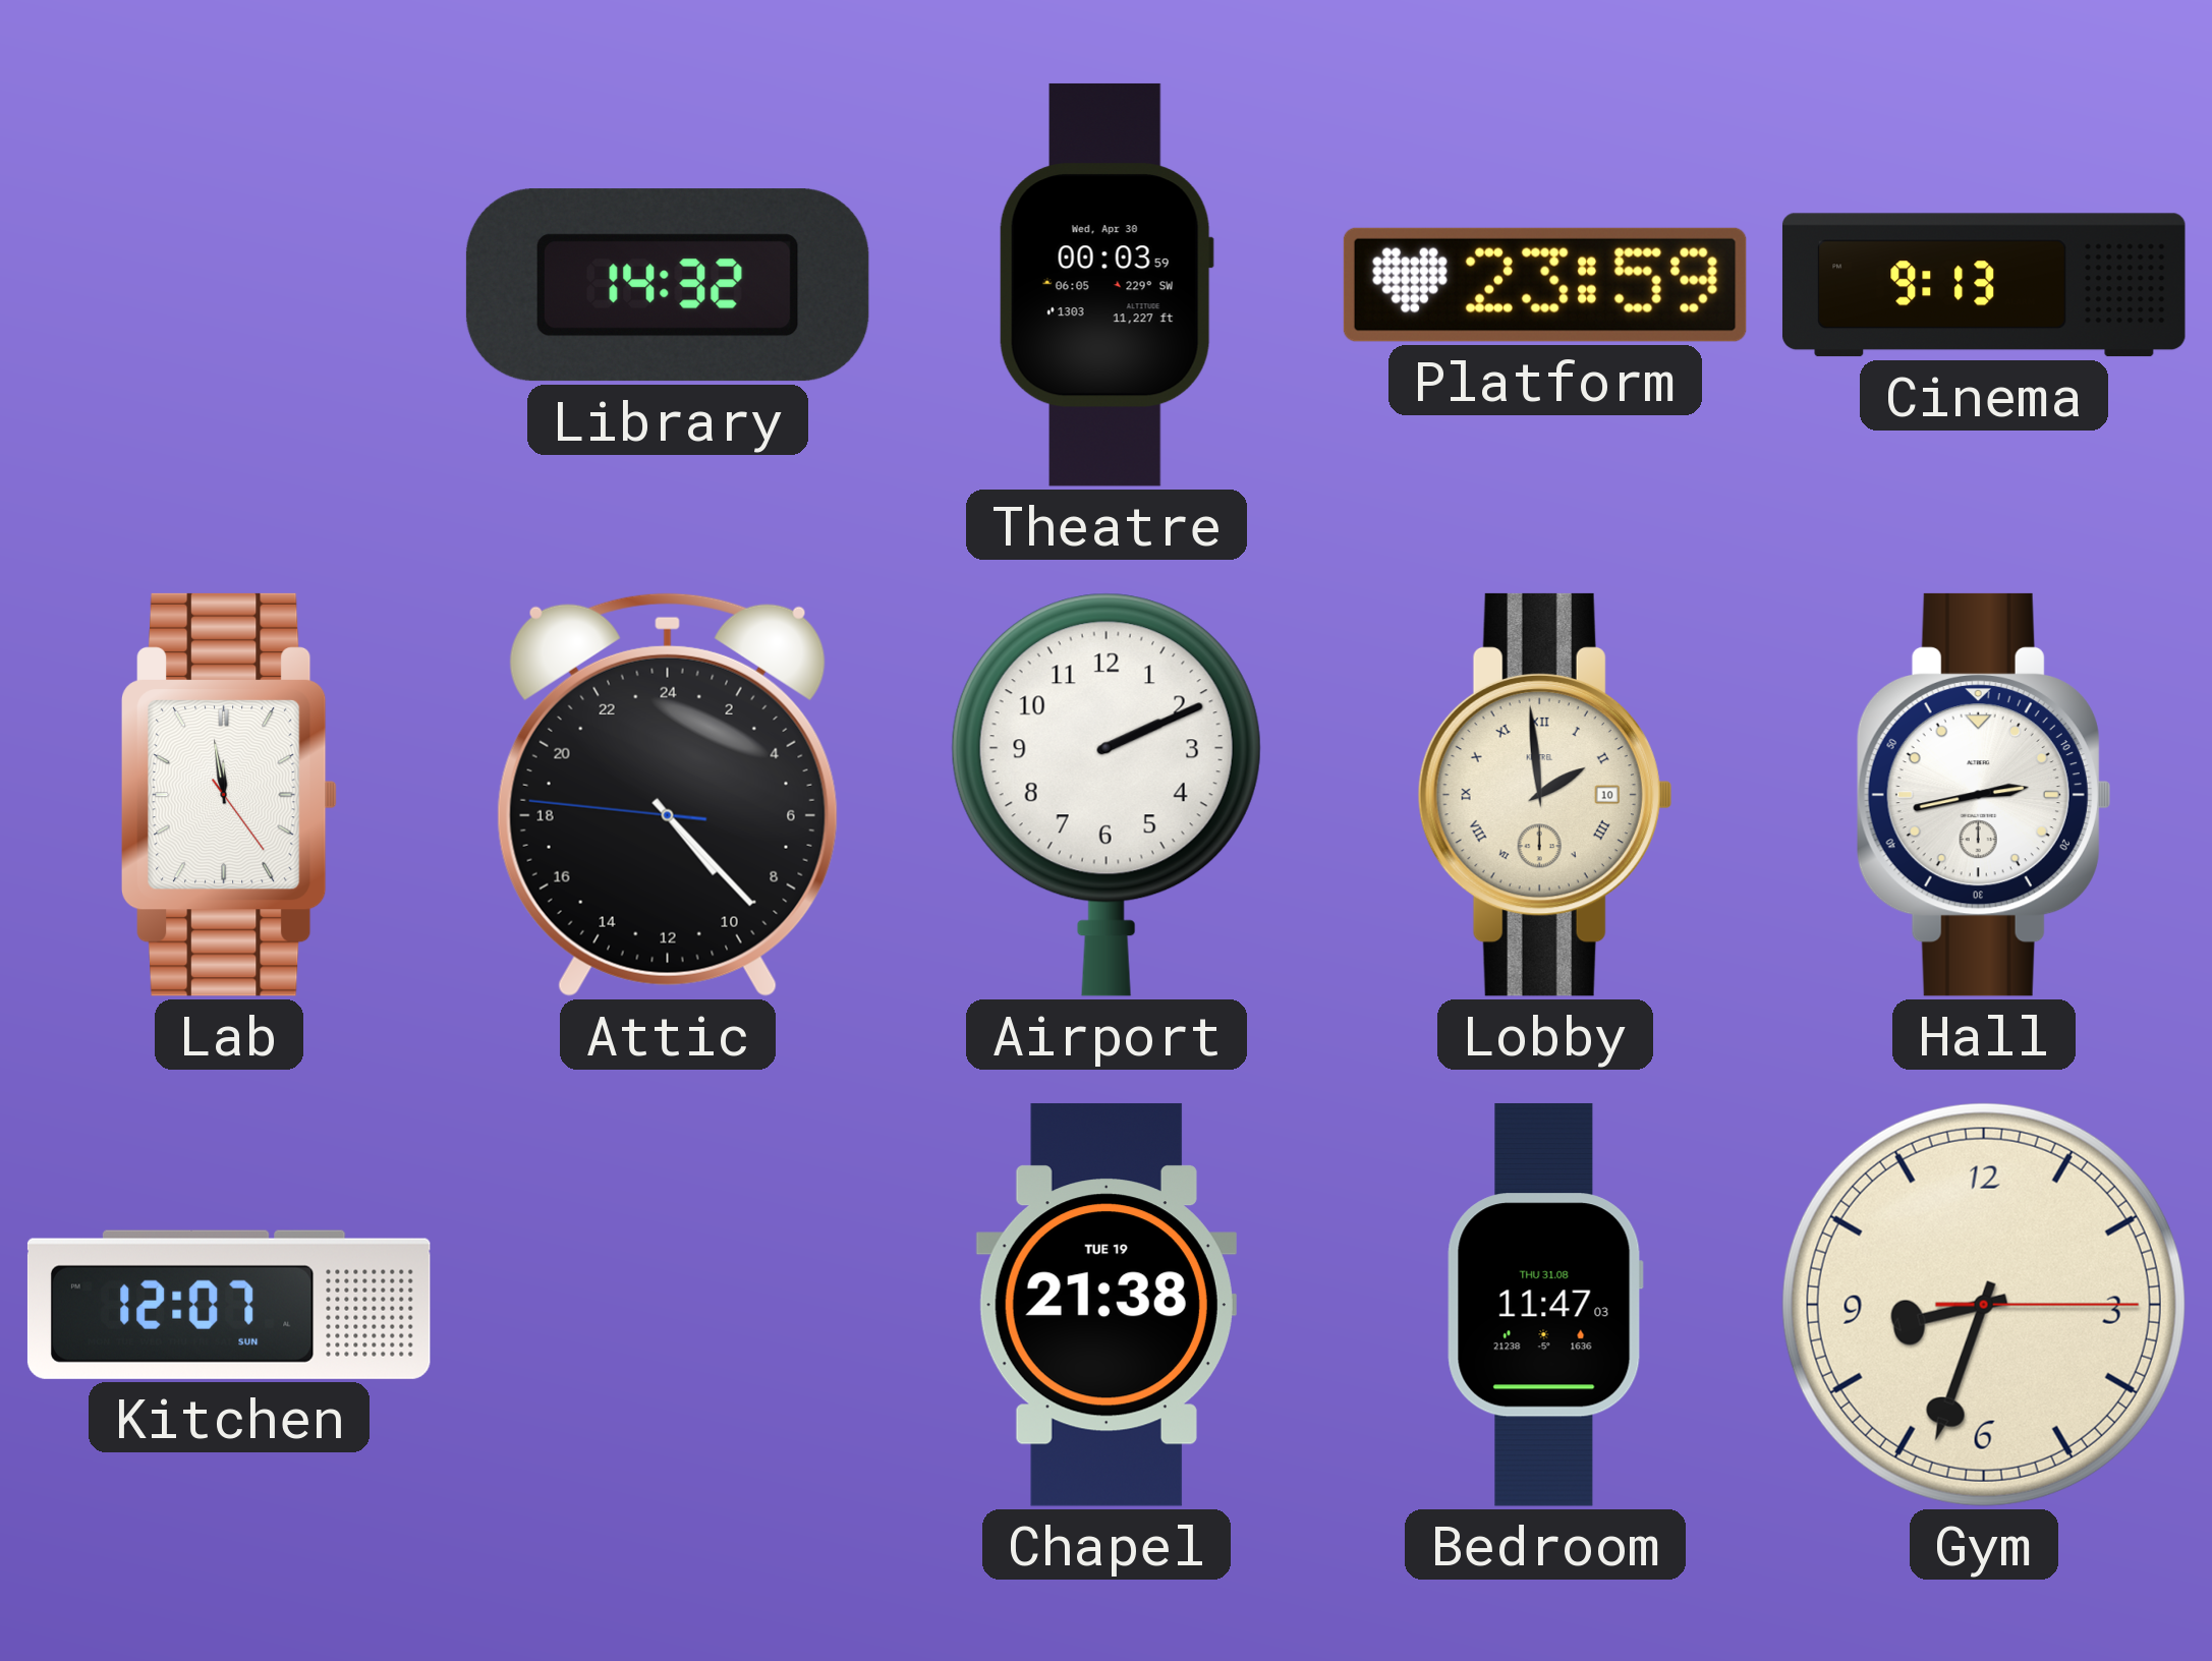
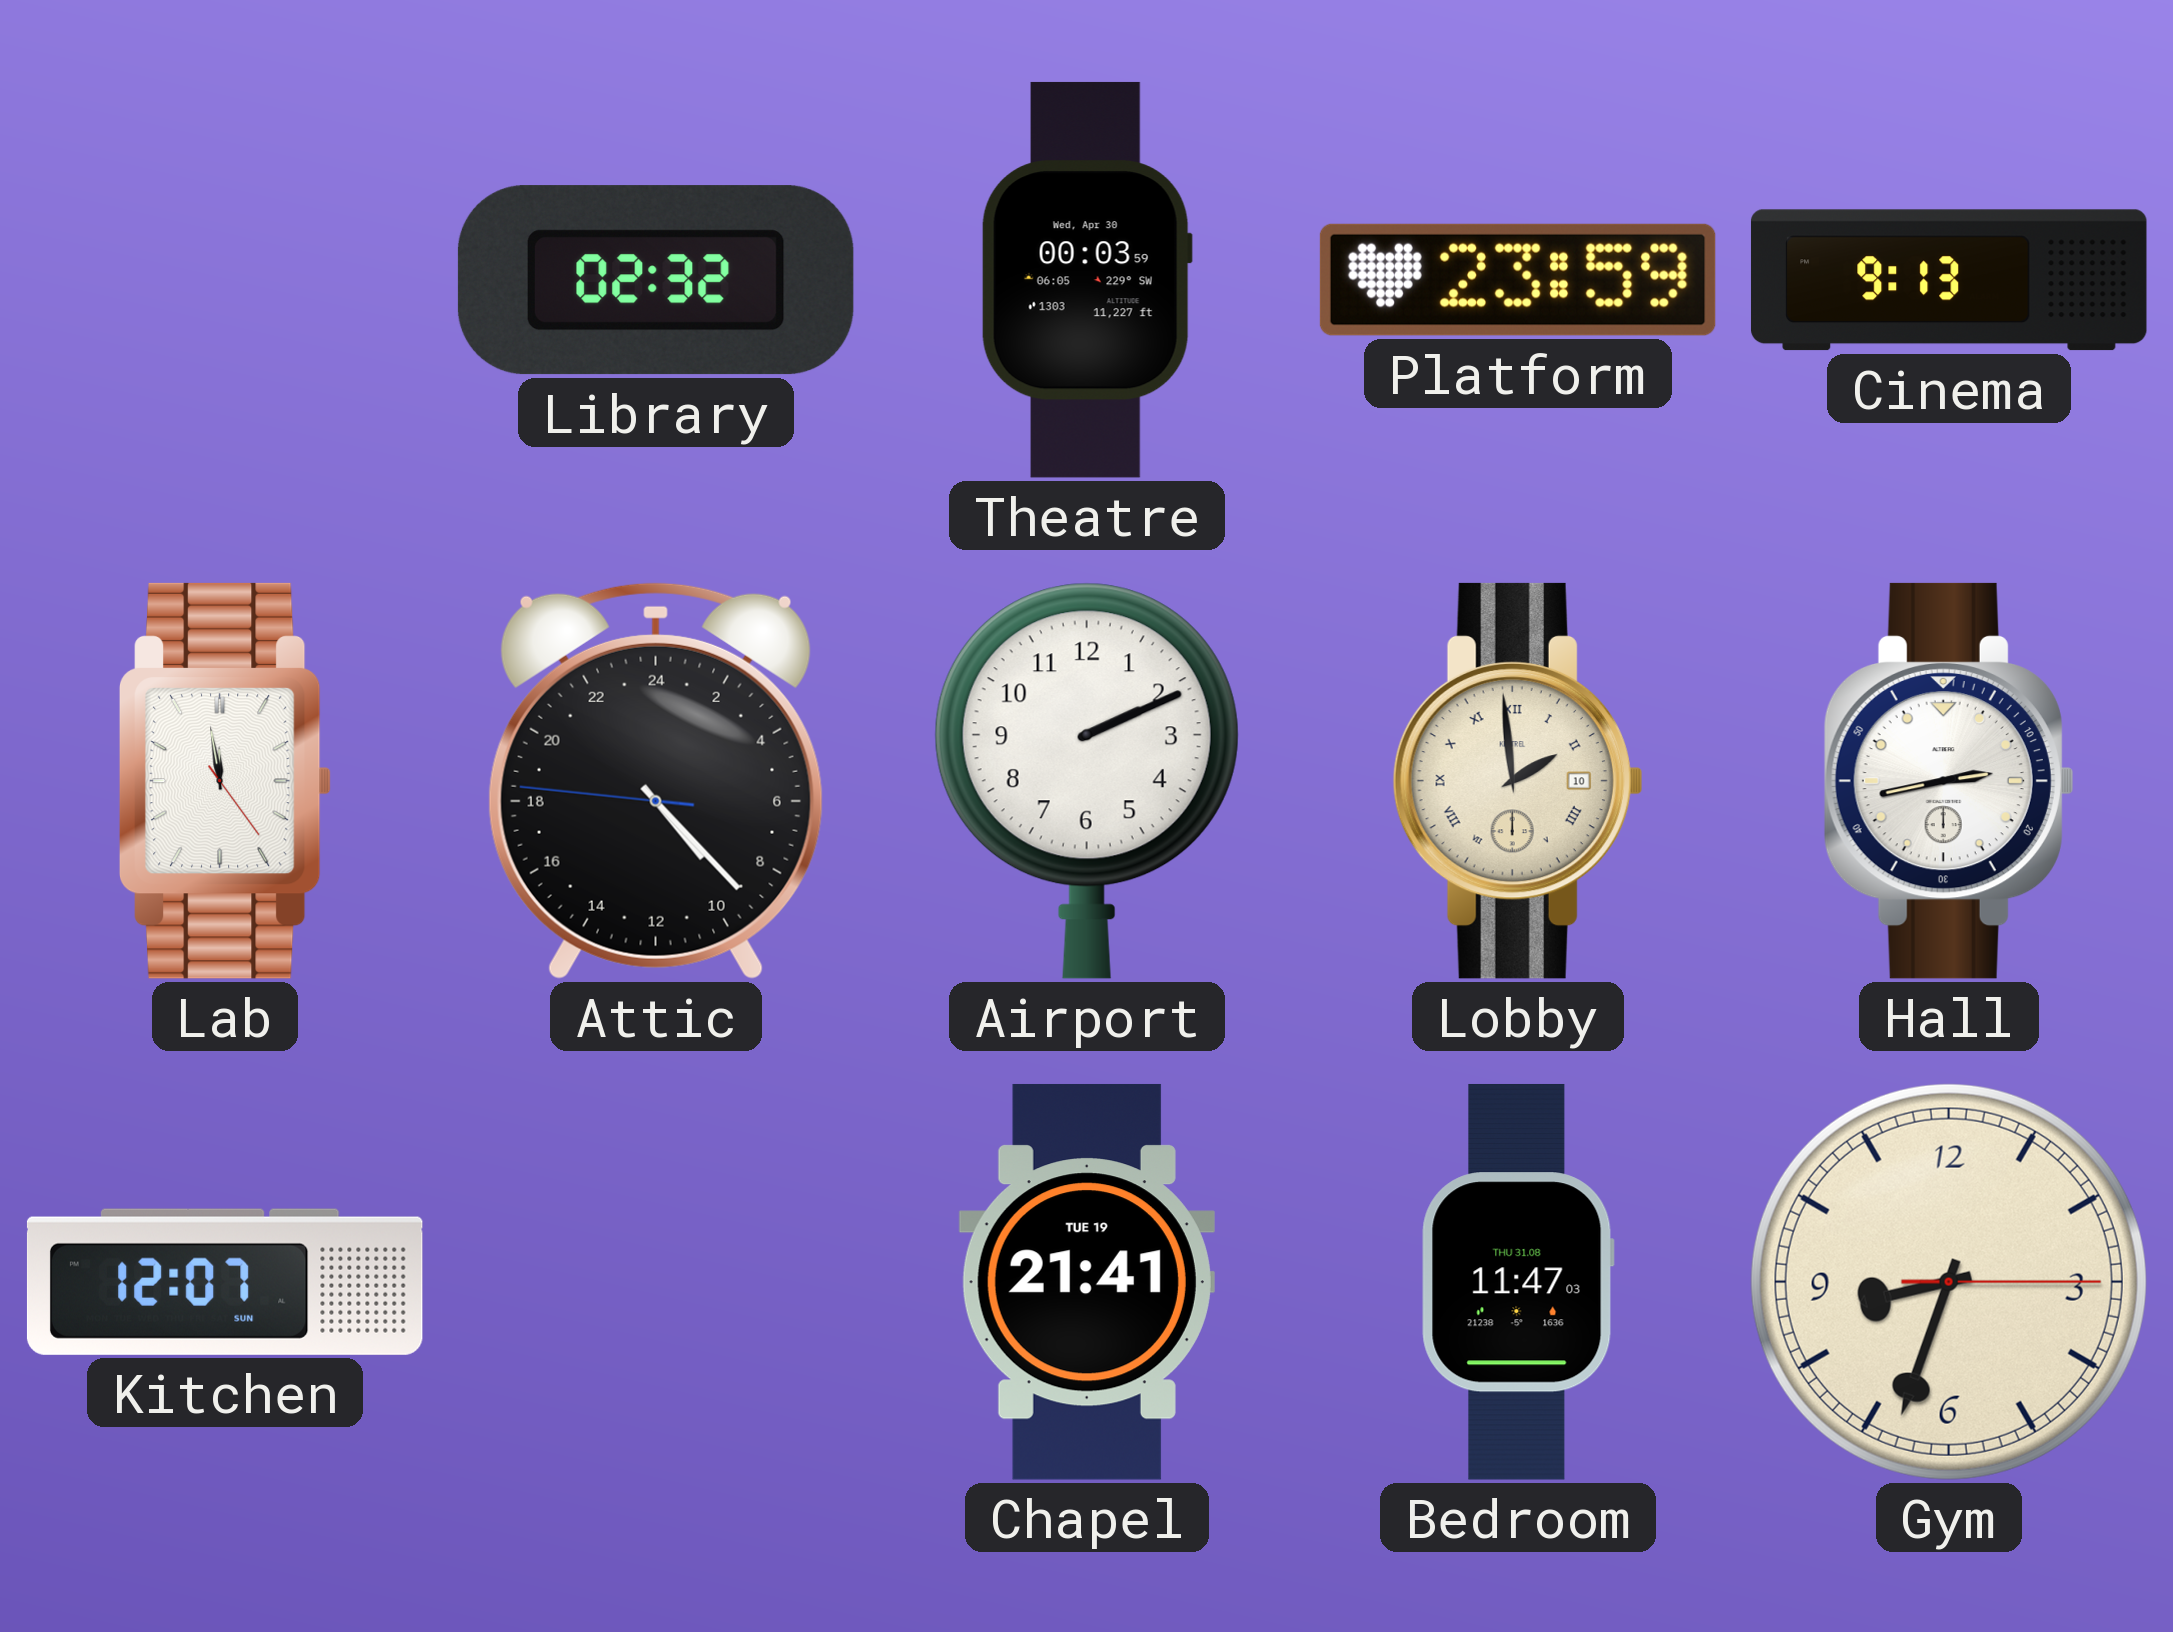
Library: 14:32 -> 02:32 (656, 280)
Chapel: 21:38 -> 21:41 (1087, 1282)
